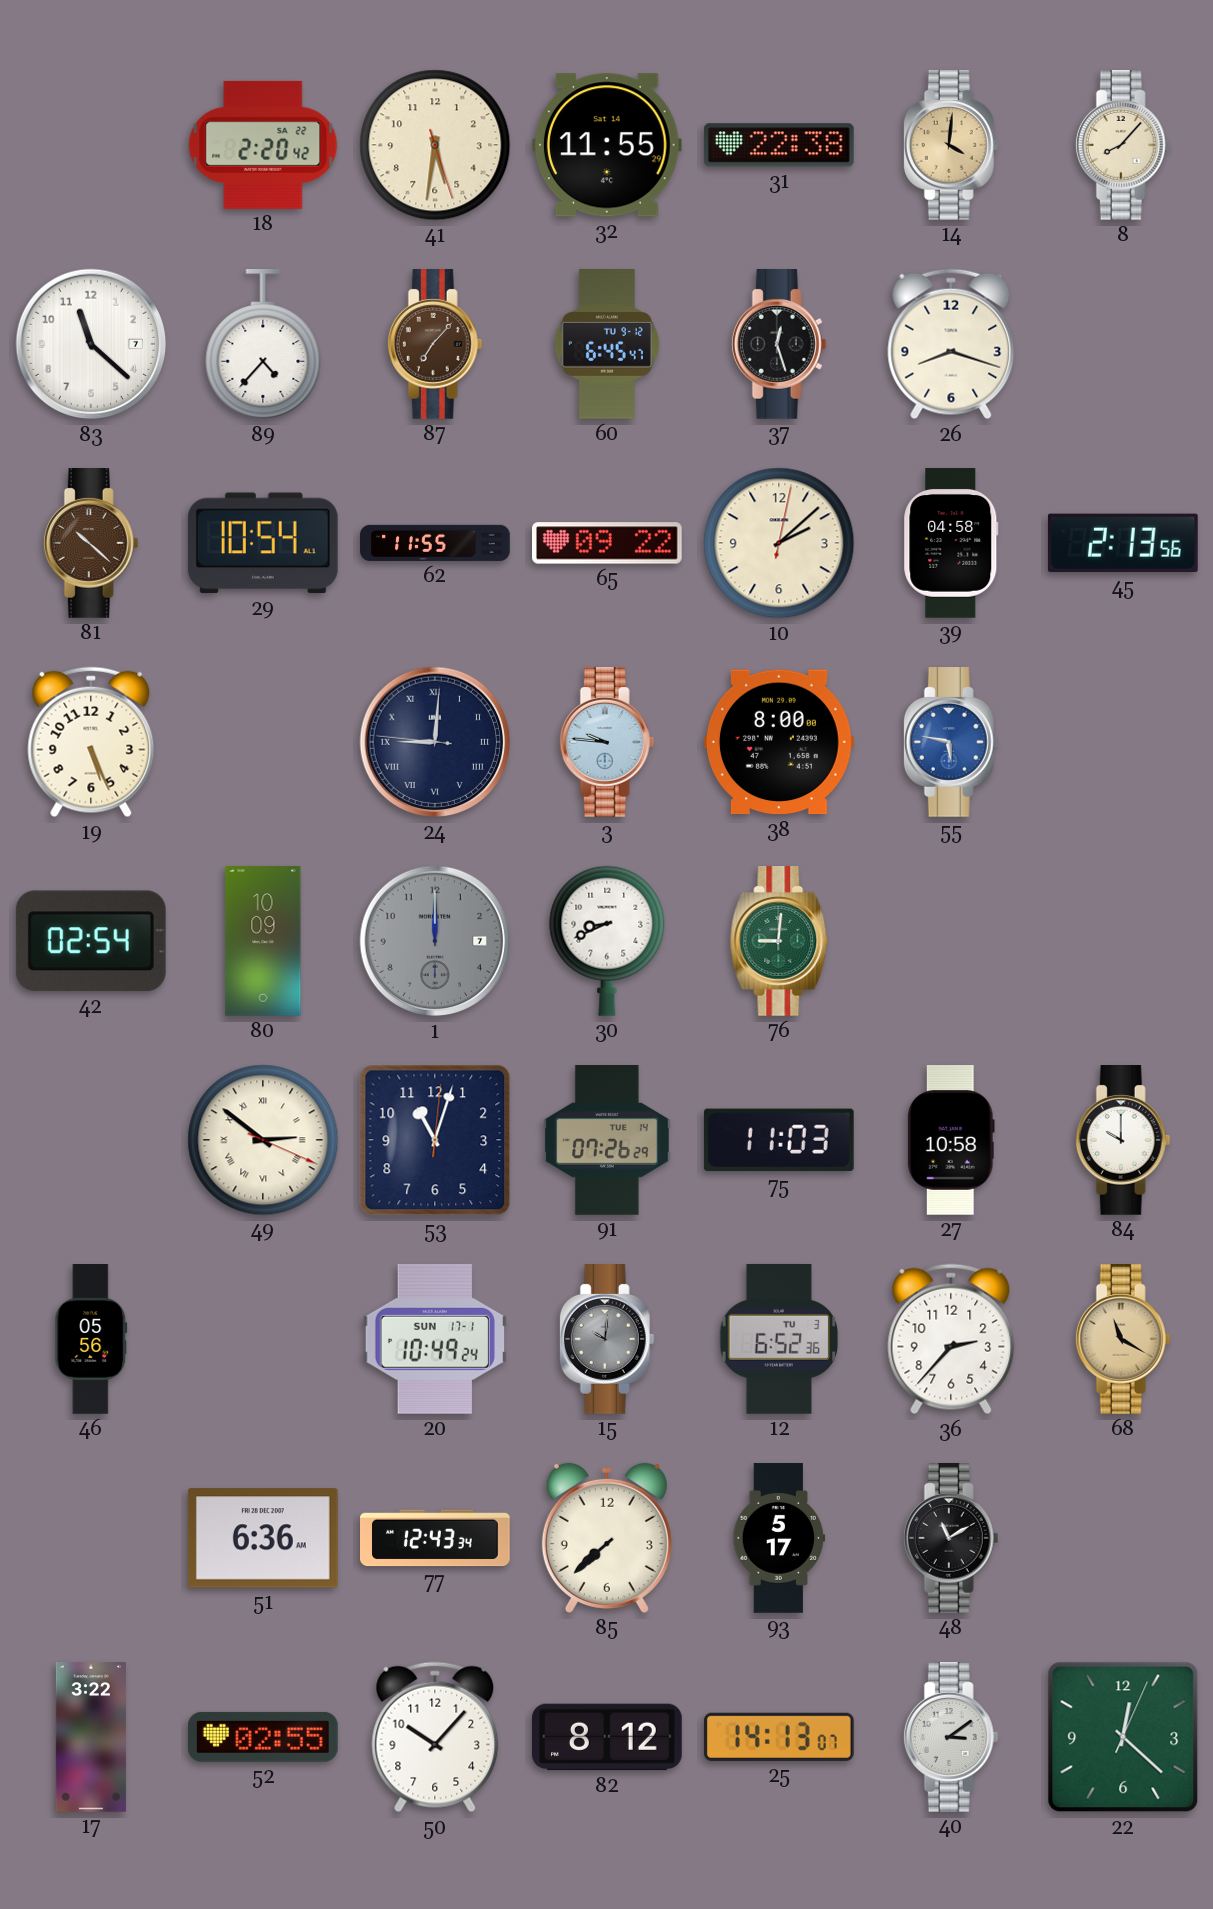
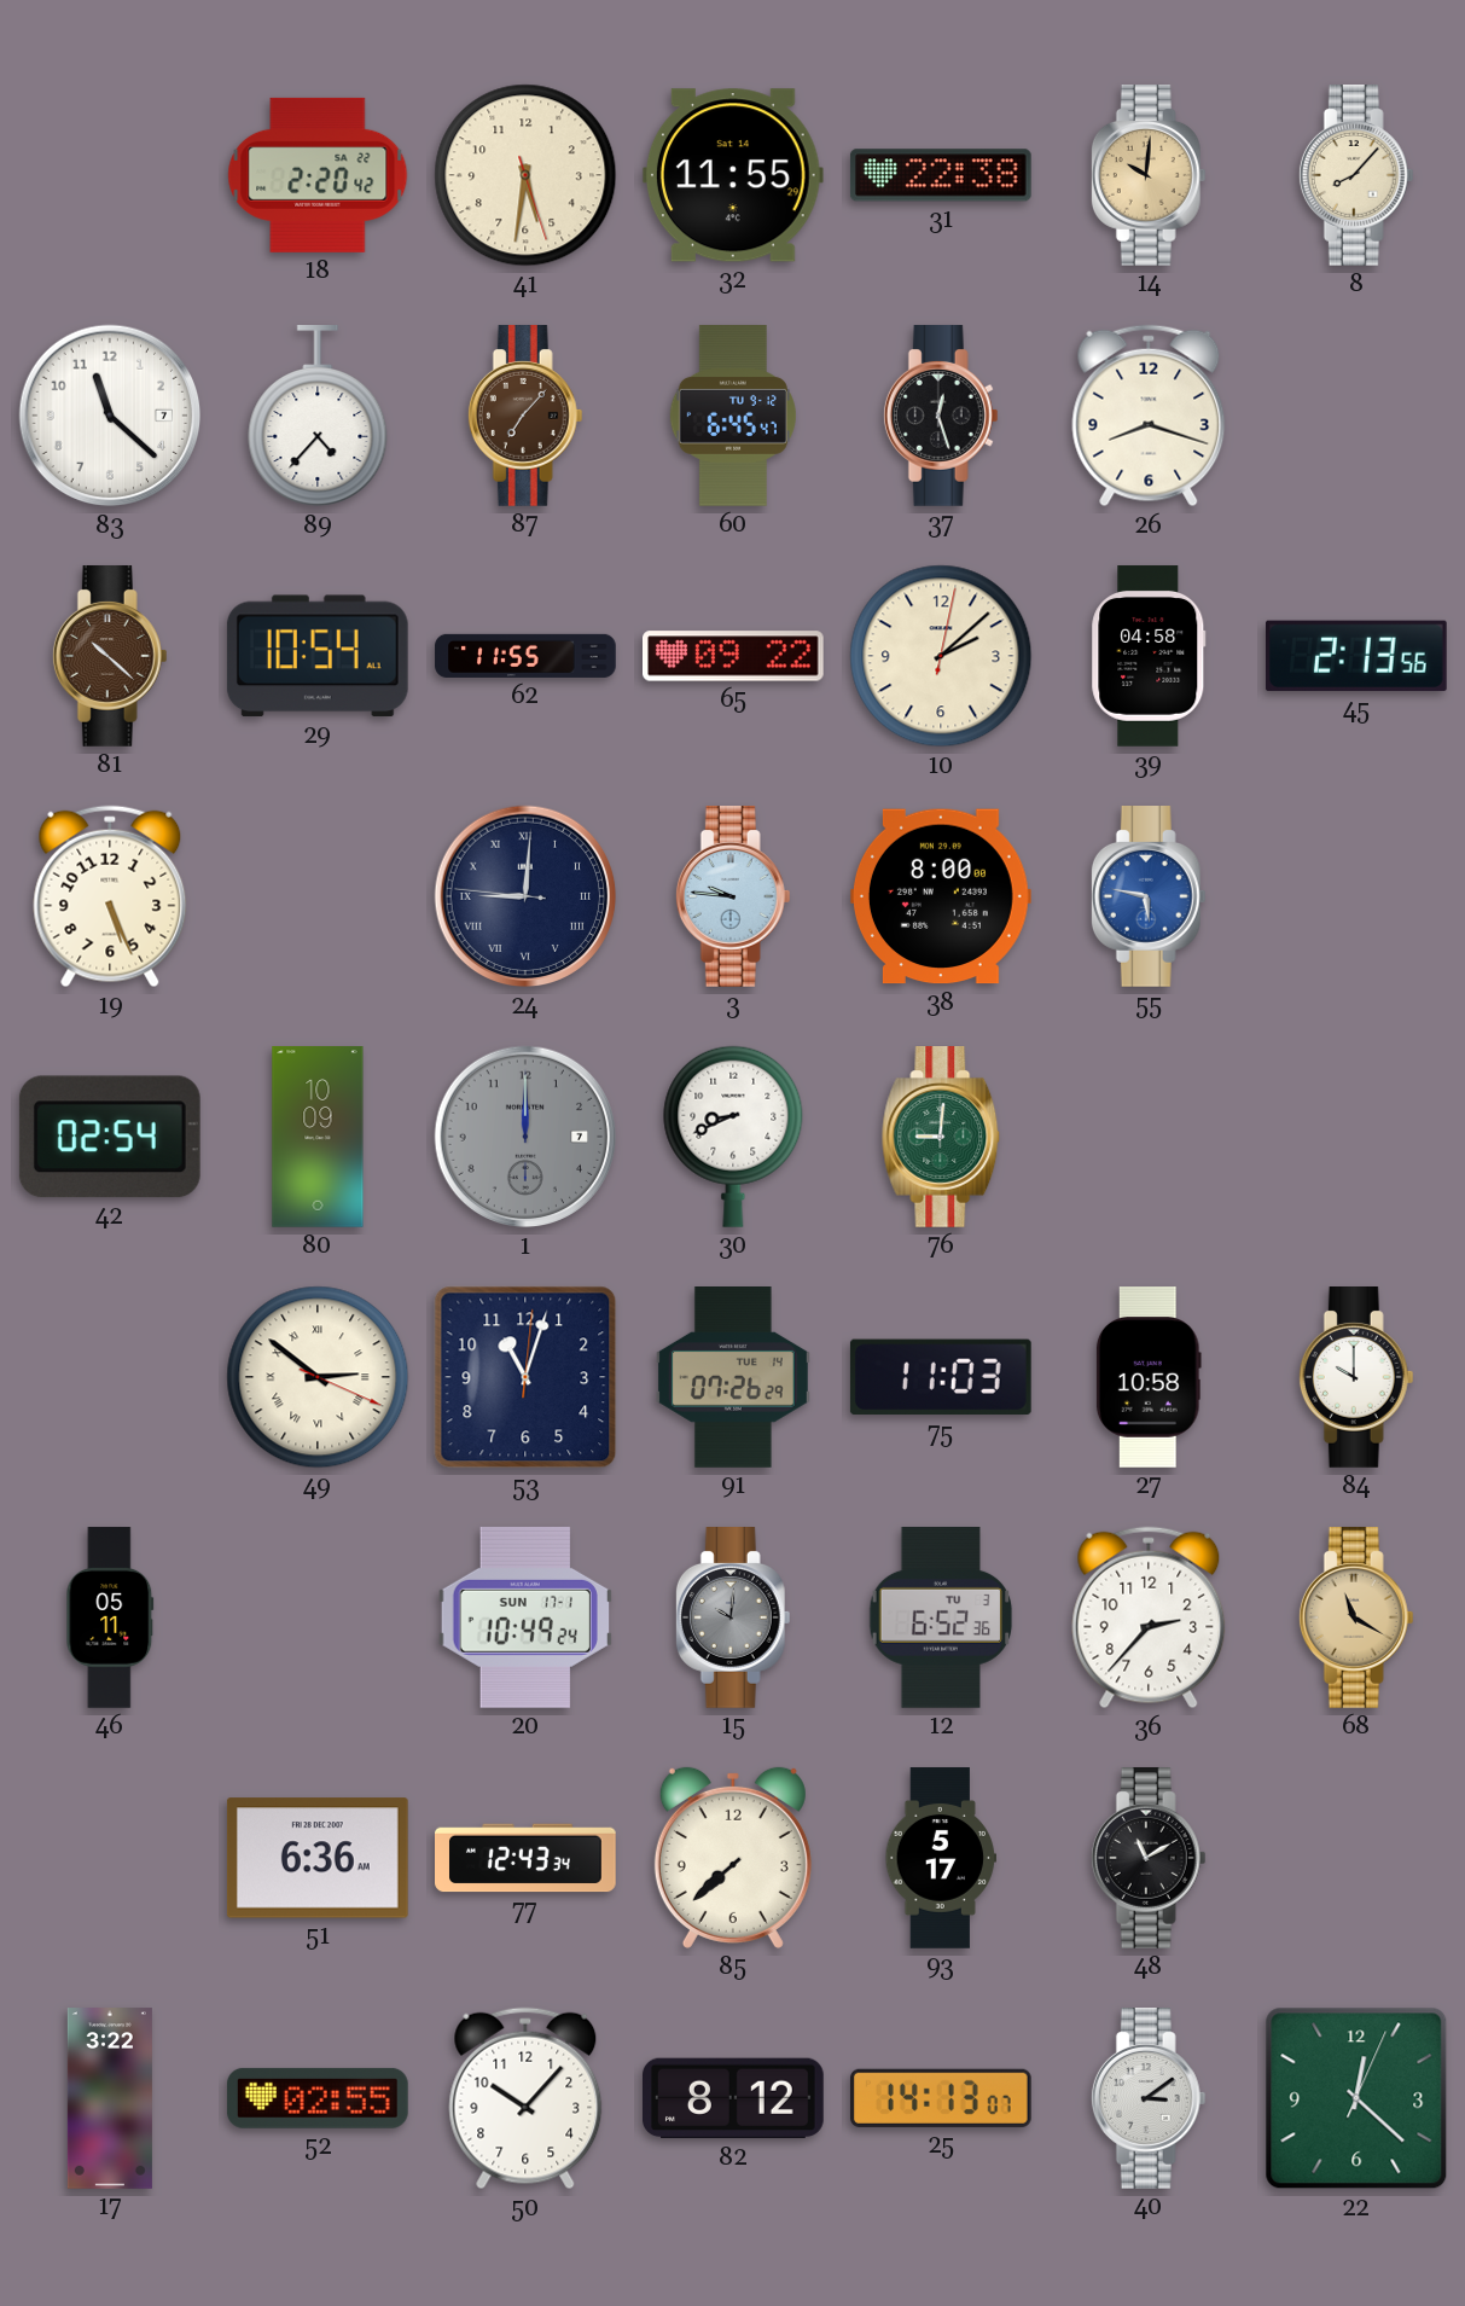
14: 4:01 -> 10:01 (1149, 176)
46: 05:56 -> 05:11 (110, 1617)
